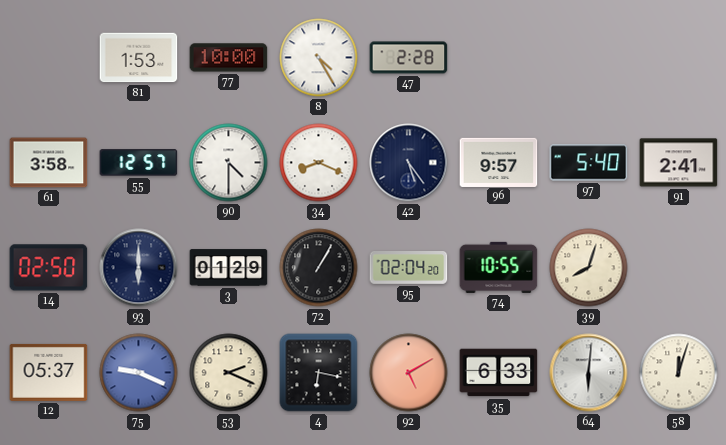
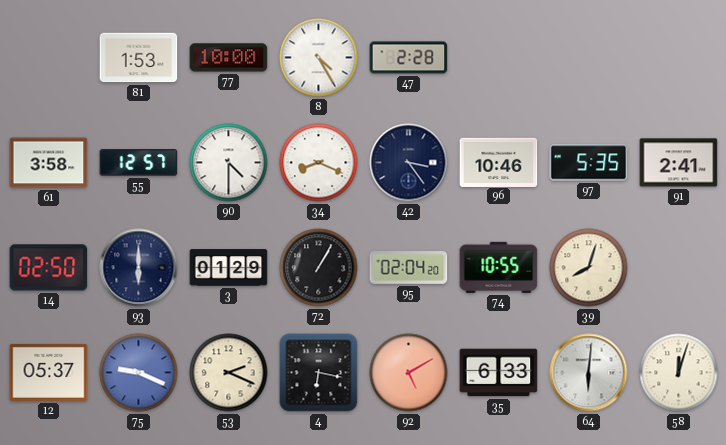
42: 5:24 -> 3:24 (409, 163)
96: 9:57 -> 10:46 (499, 162)
97: 5:40 -> 5:35 (589, 163)
